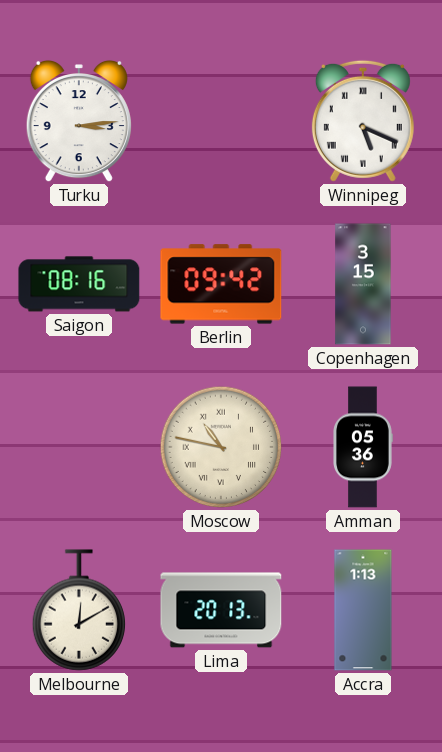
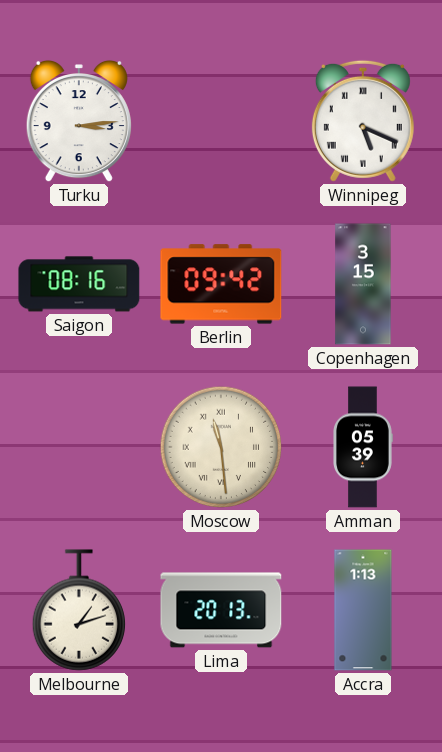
Moscow: 10:47 -> 11:29 (221, 447)
Amman: 05:36 -> 05:39 (363, 447)
Melbourne: 12:10 -> 1:12 (78, 610)
